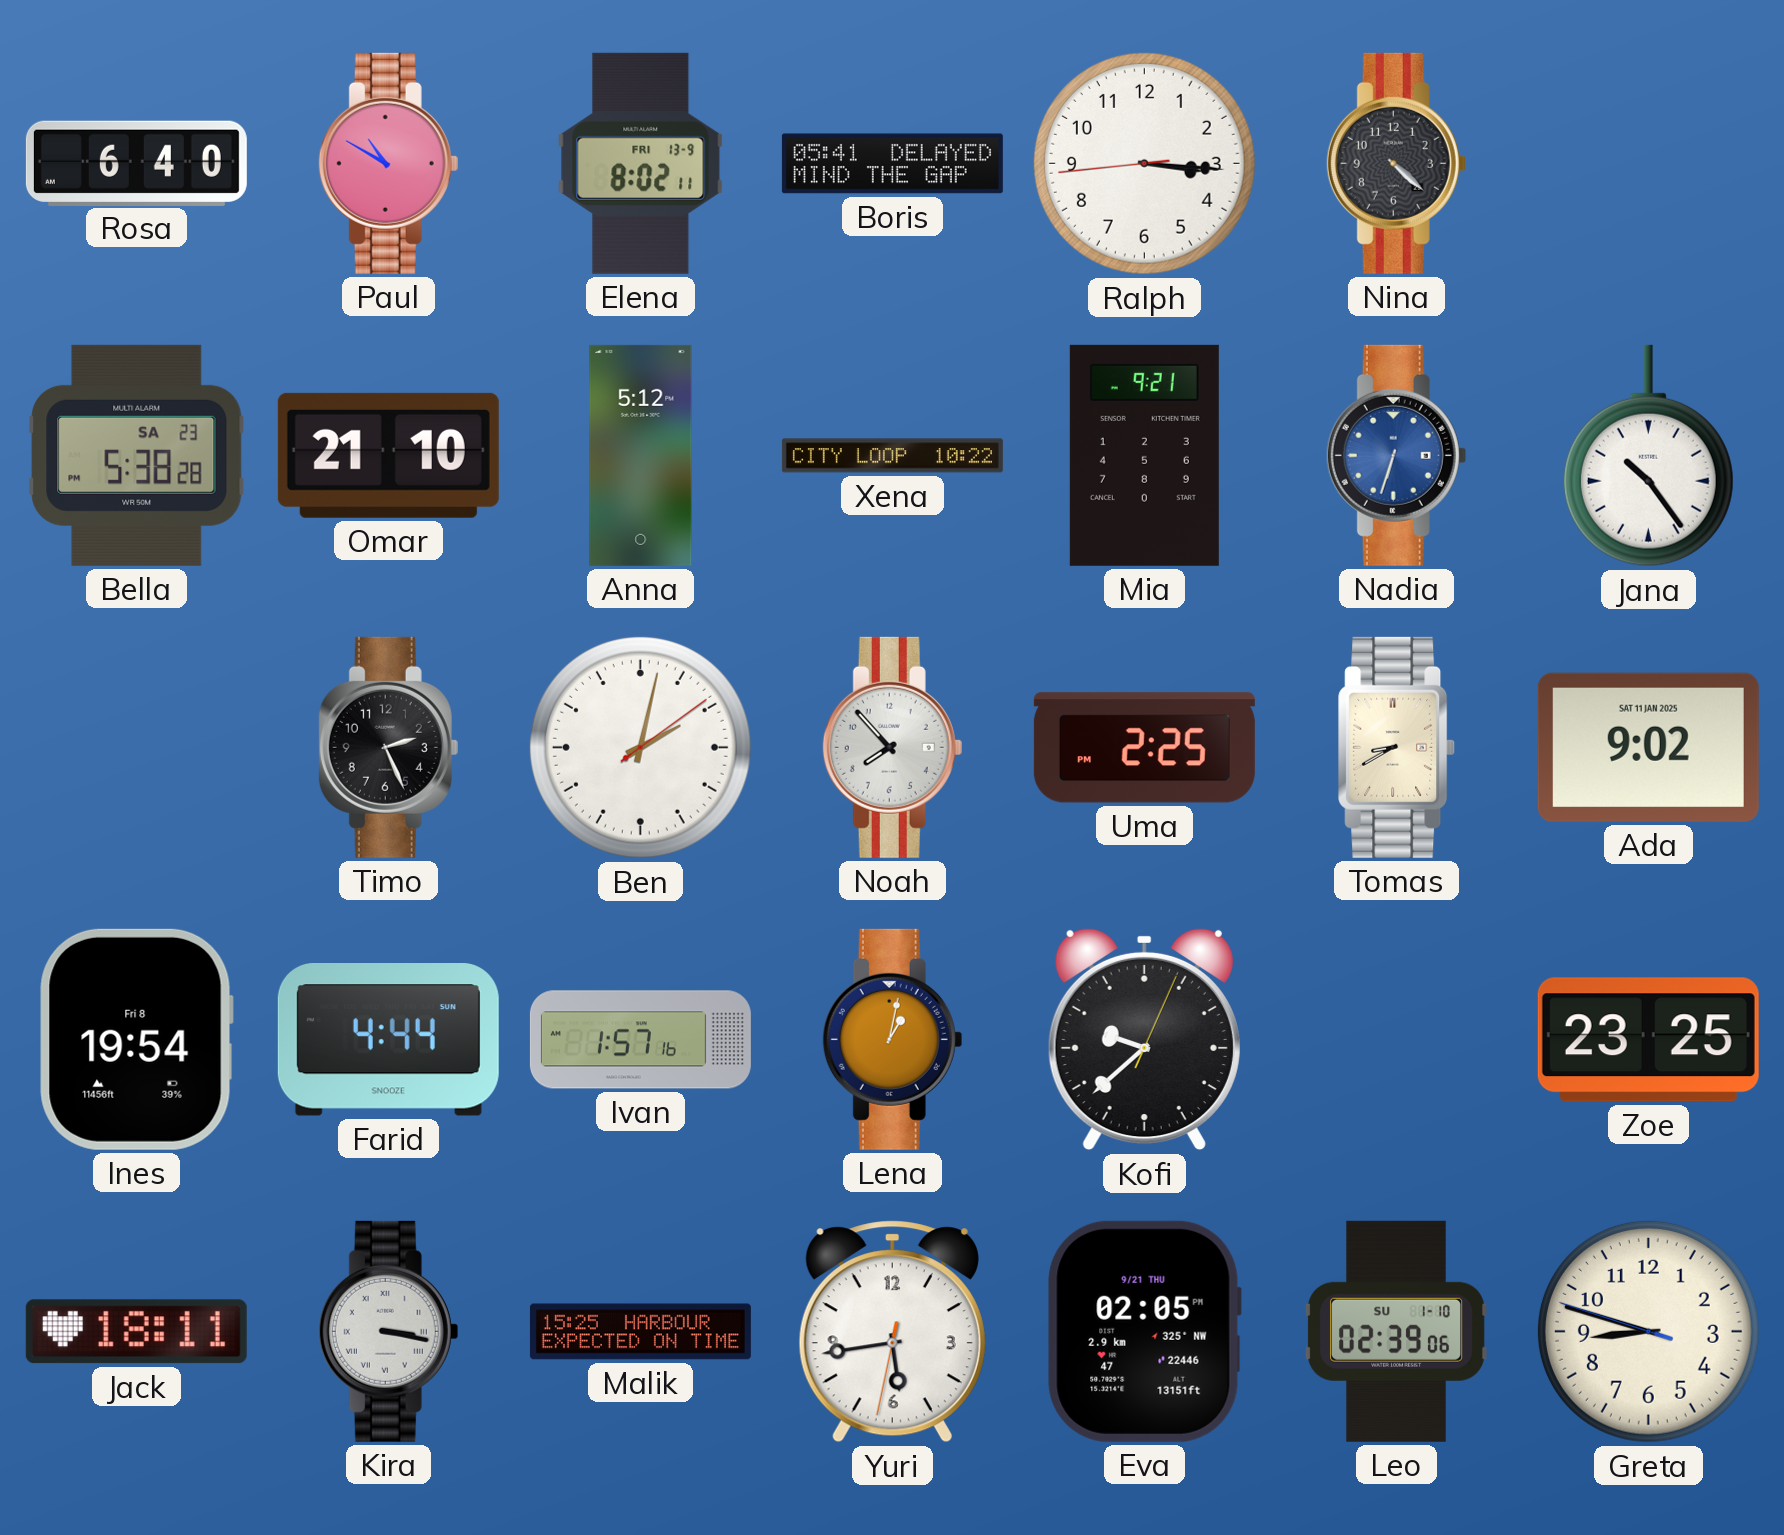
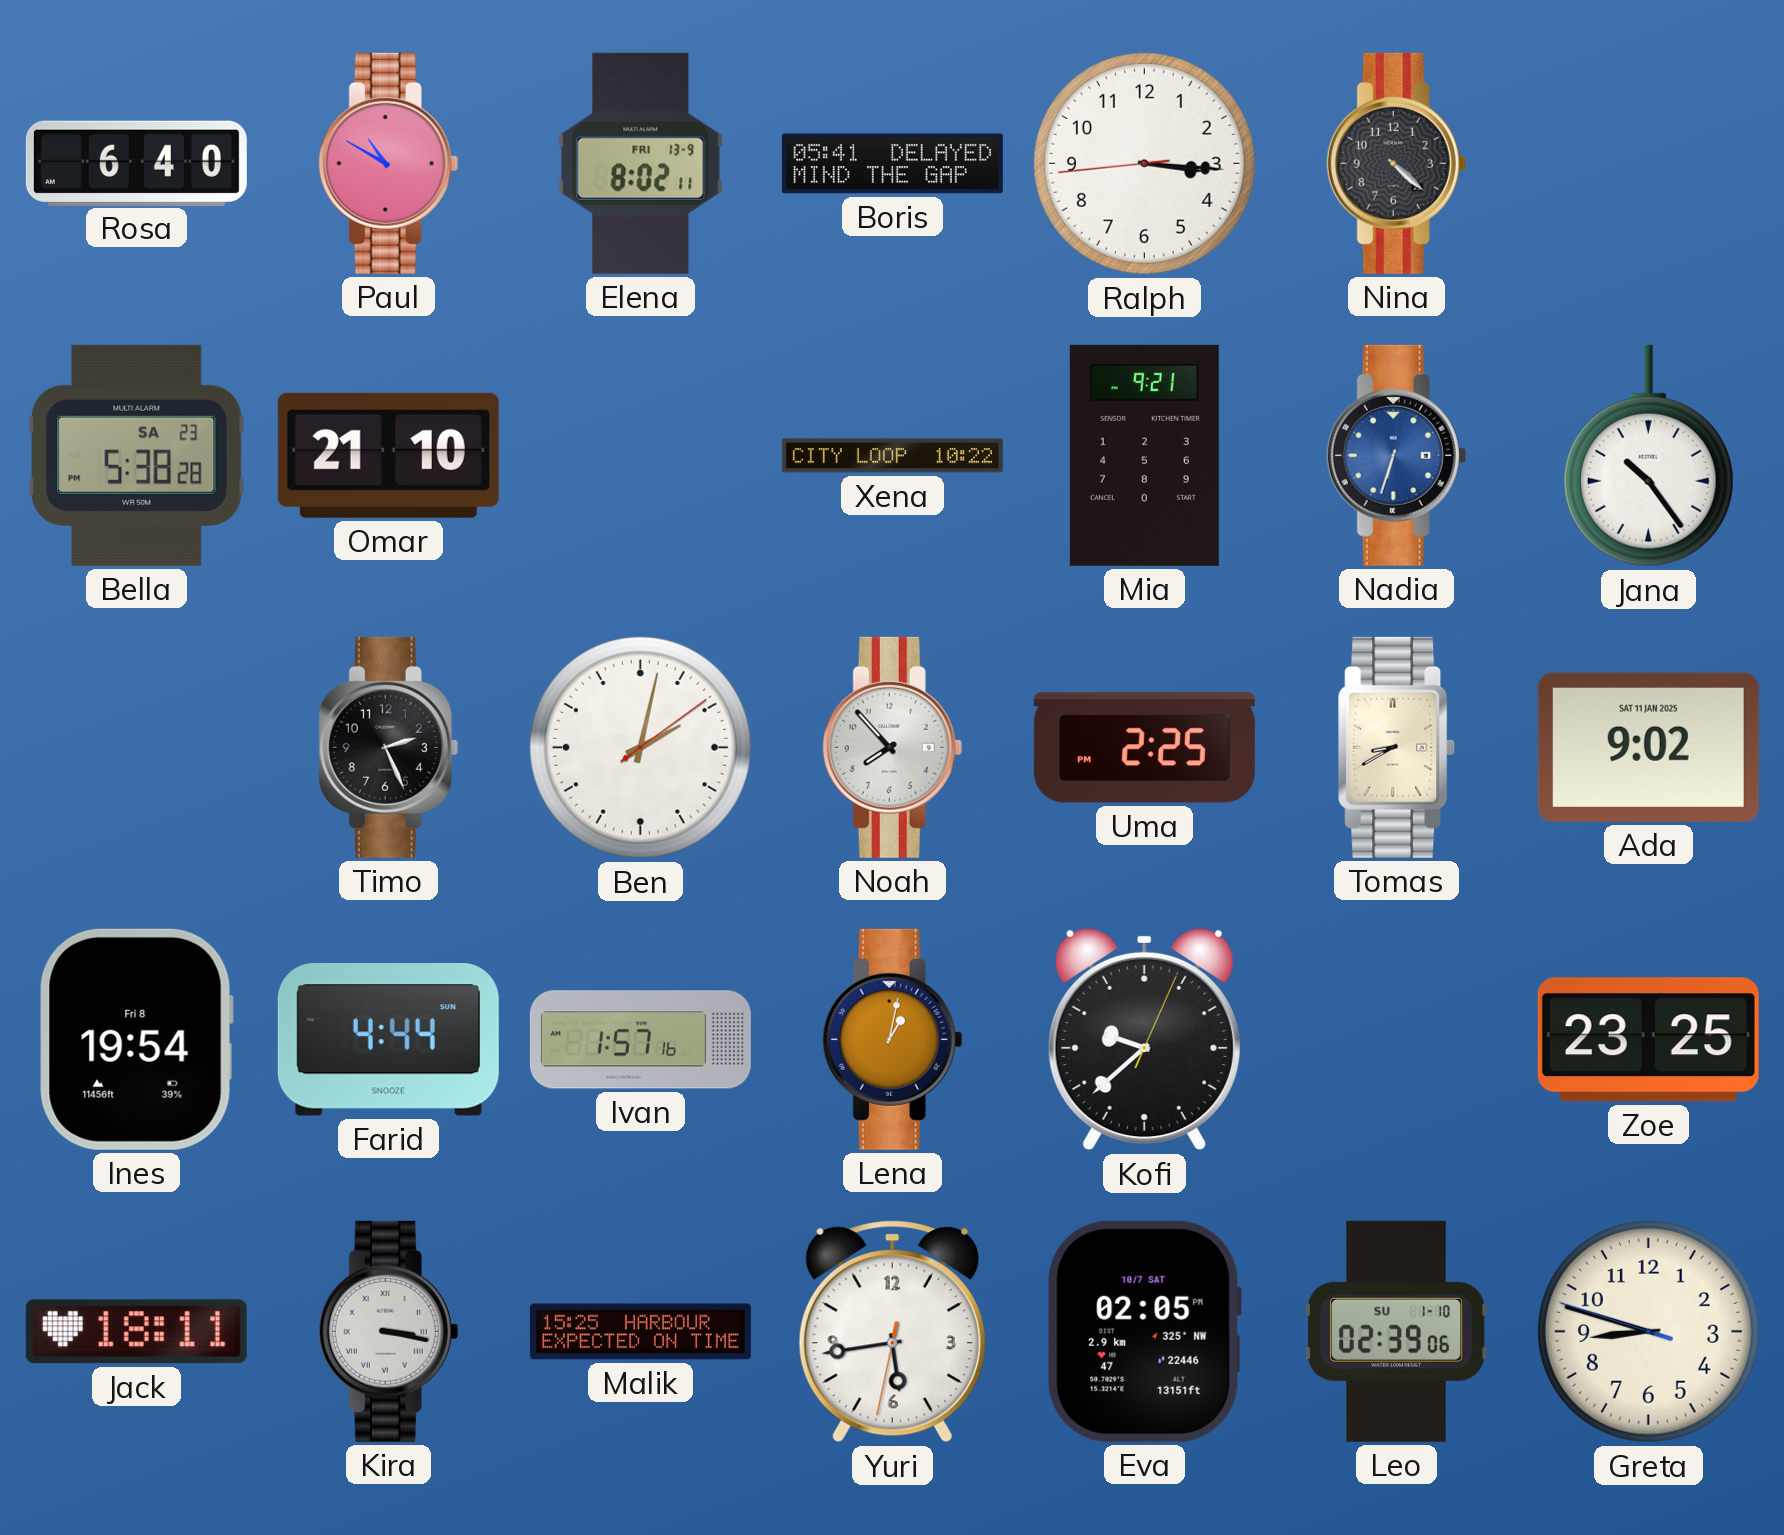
Anna: 5:12 -> none (641, 455)
Eva date: 9/21 THU -> 10/7 SAT (1144, 1331)
